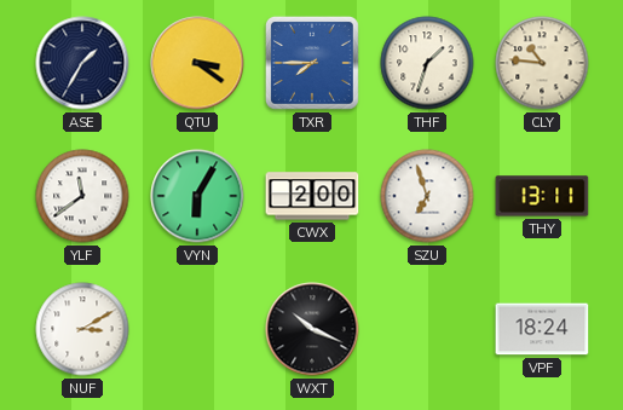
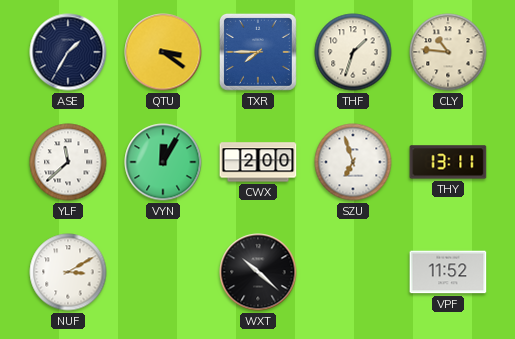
YLF: 11:39 -> 11:38 (68, 162)
VYN: 6:05 -> 12:05 (163, 162)
WXT: 10:19 -> 10:22 (258, 272)
VPF: 18:24 -> 11:52 (448, 272)
